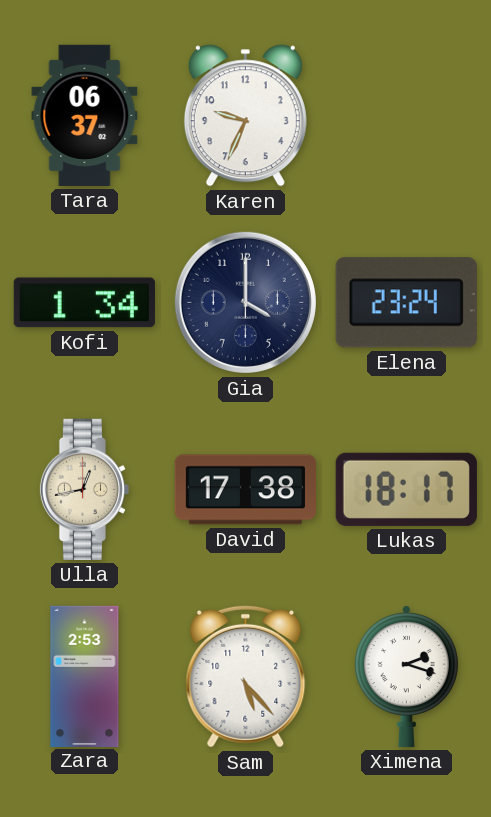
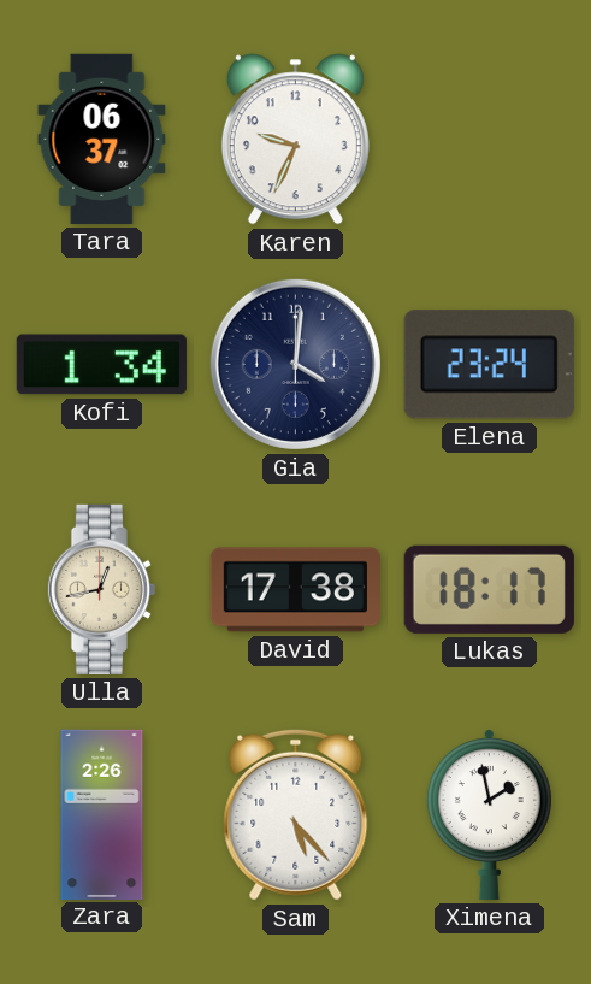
Gia: 4:00 -> 4:01 (295, 364)
Zara: 2:53 -> 2:26 (102, 814)
Ximena: 2:18 -> 1:58 (489, 814)
